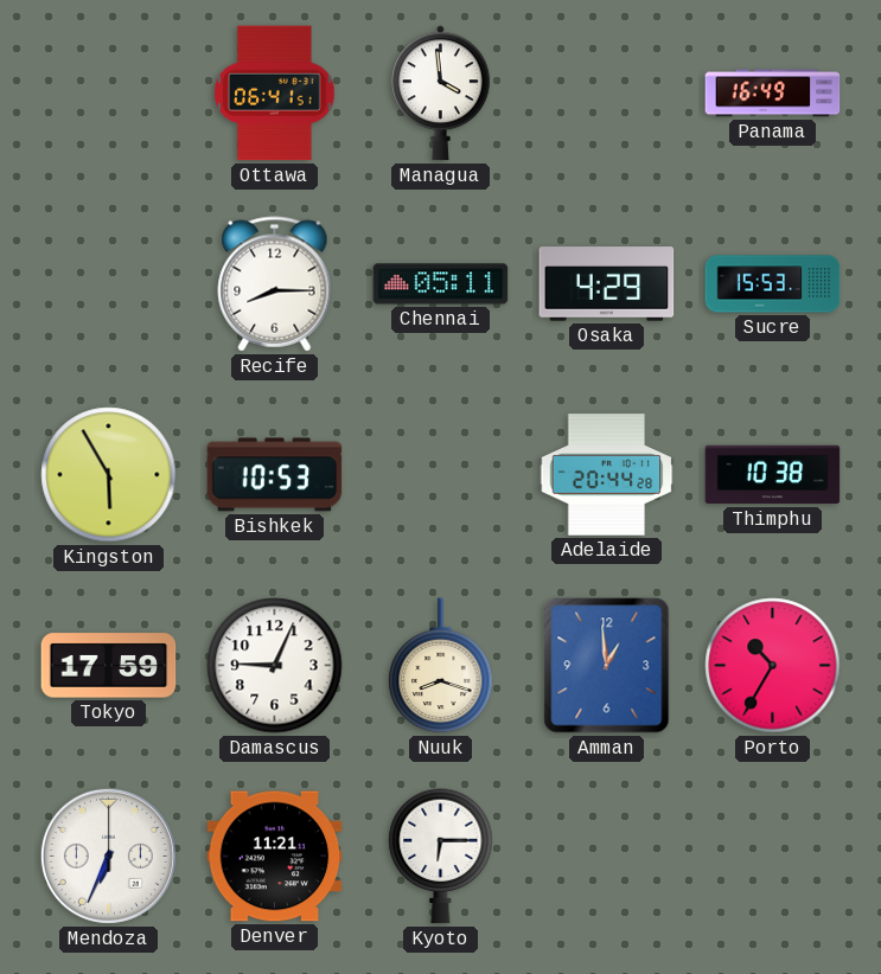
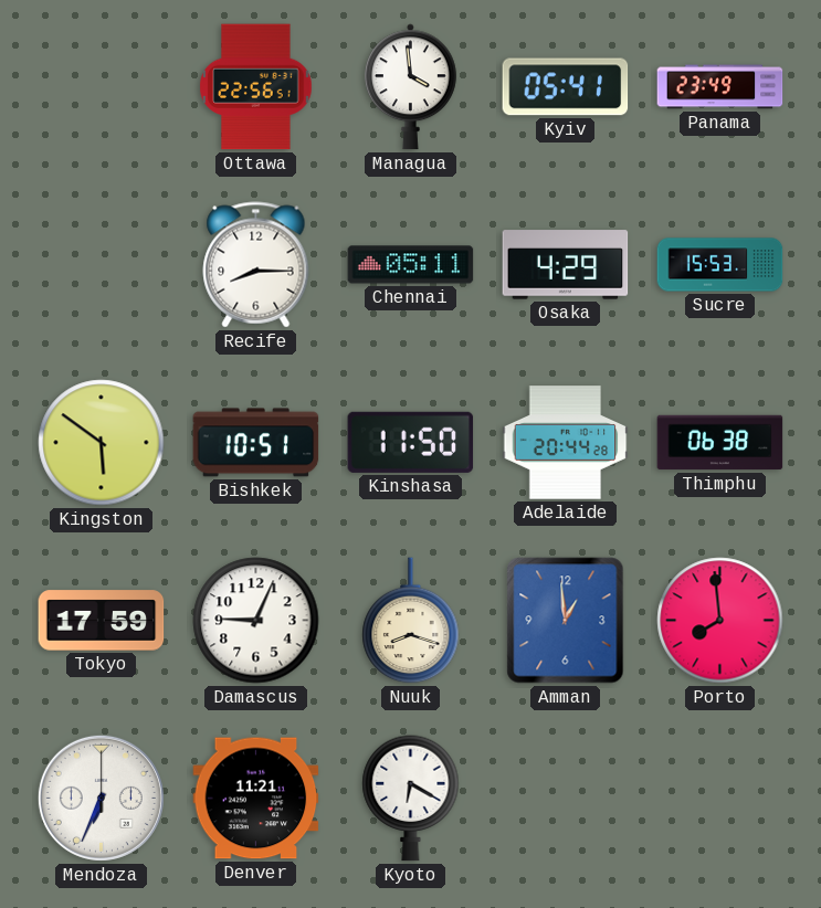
Ottawa: 06:41 -> 22:56 (256, 87)
Kyiv: none -> 05:41 (566, 87)
Panama: 16:49 -> 23:49 (720, 87)
Kingston: 5:55 -> 5:51 (102, 443)
Bishkek: 10:53 -> 10:51 (256, 443)
Kinshasa: none -> 11:50 (411, 442)
Thimphu: 10:38 -> 06:38 (720, 443)
Porto: 10:35 -> 7:59 (720, 621)
Kyoto: 6:15 -> 6:20 (411, 799)
